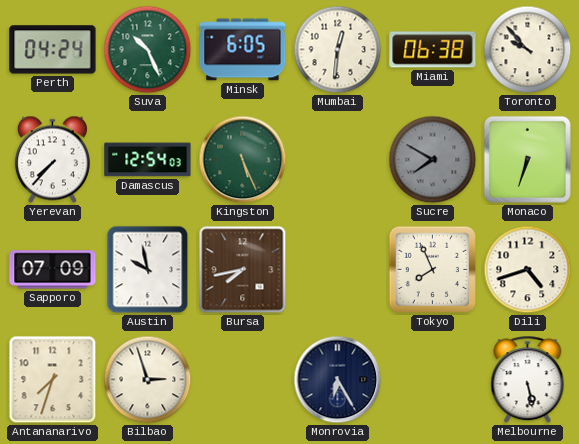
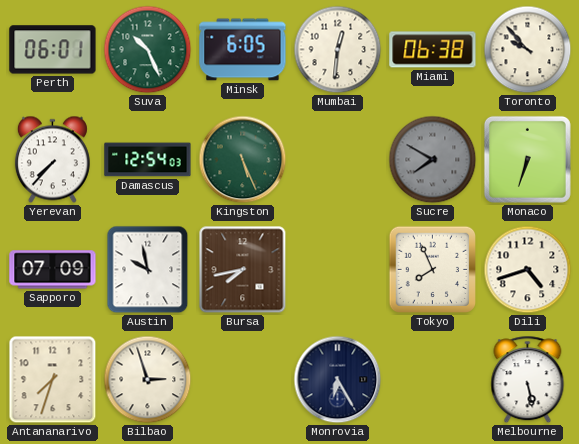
Perth: 04:24 -> 06:01 (53, 50)
